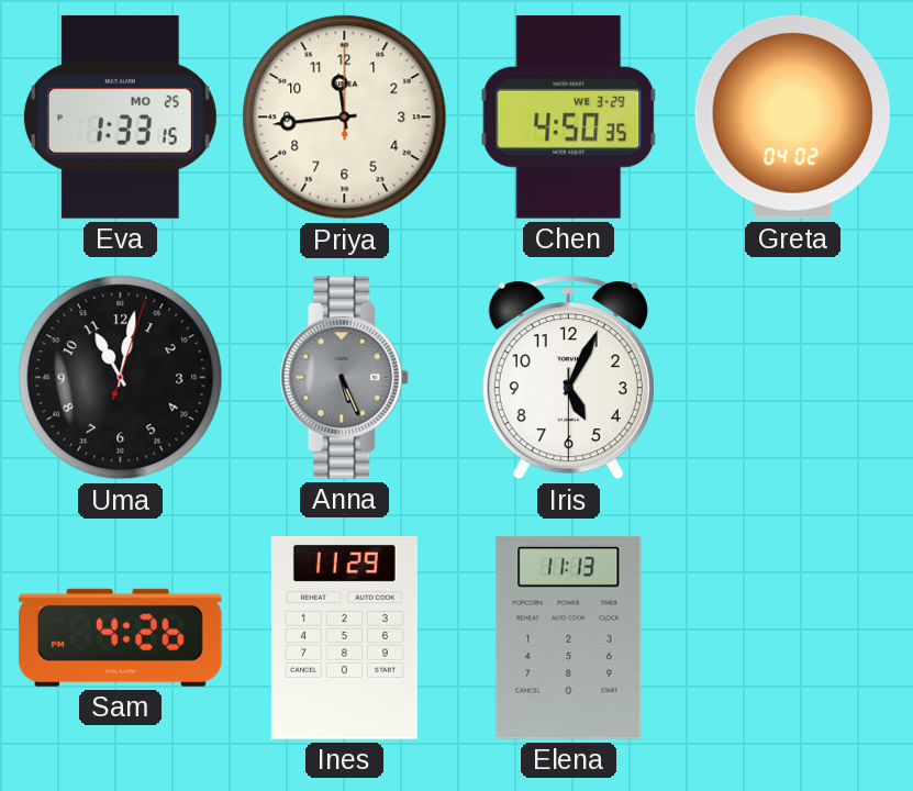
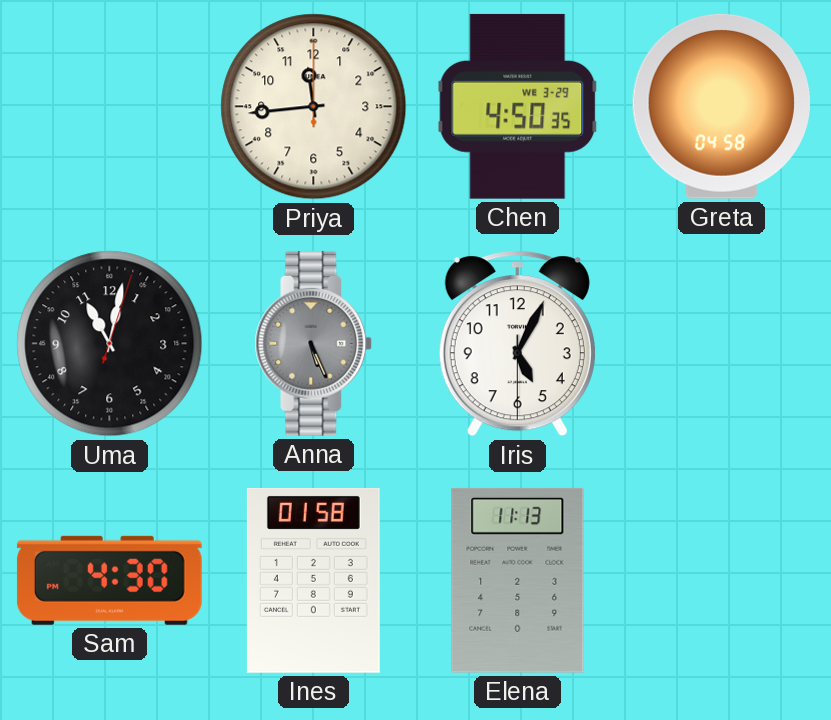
Eva: 1:33 -> none (120, 116)
Greta: 04:02 -> 04:58 (721, 106)
Sam: 4:26 -> 4:30 (109, 580)
Ines: 11:29 -> 01:58 (313, 581)
